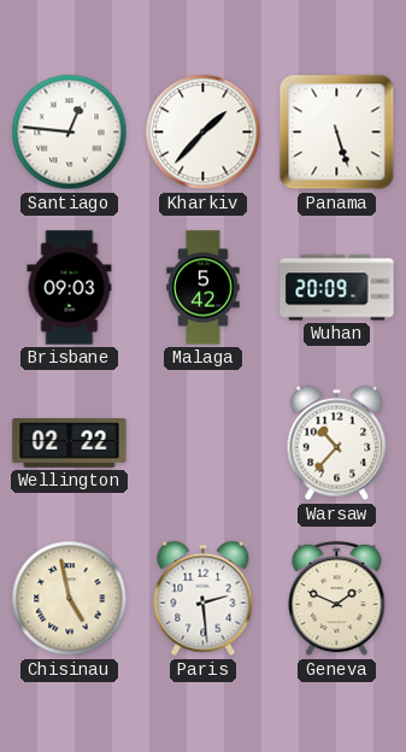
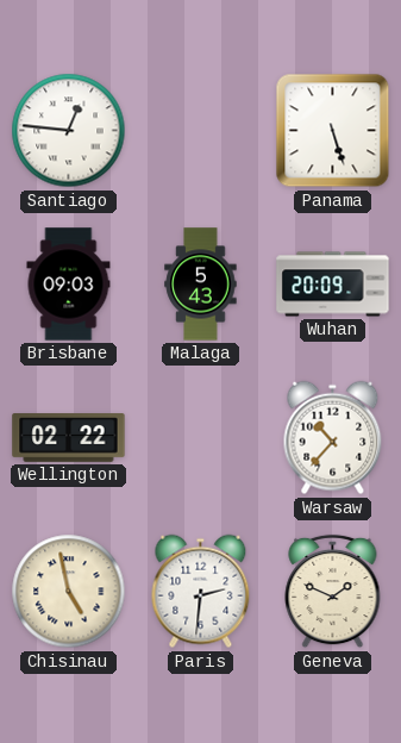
Kharkiv: 1:37 -> none (204, 133)
Malaga: 5:42 -> 5:43 (201, 285)
Paris: 2:29 -> 2:31 (201, 592)
